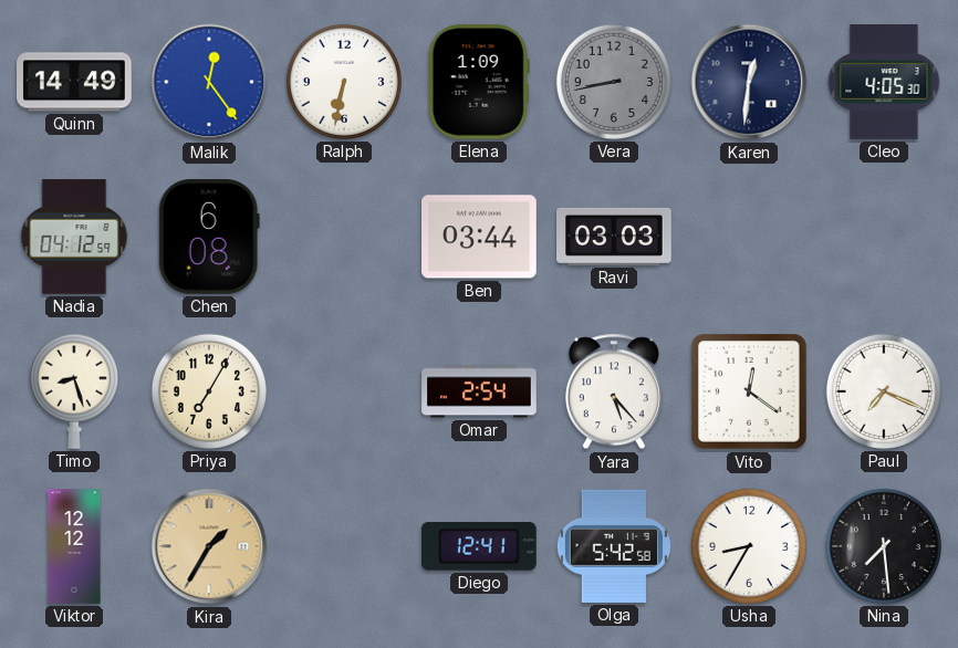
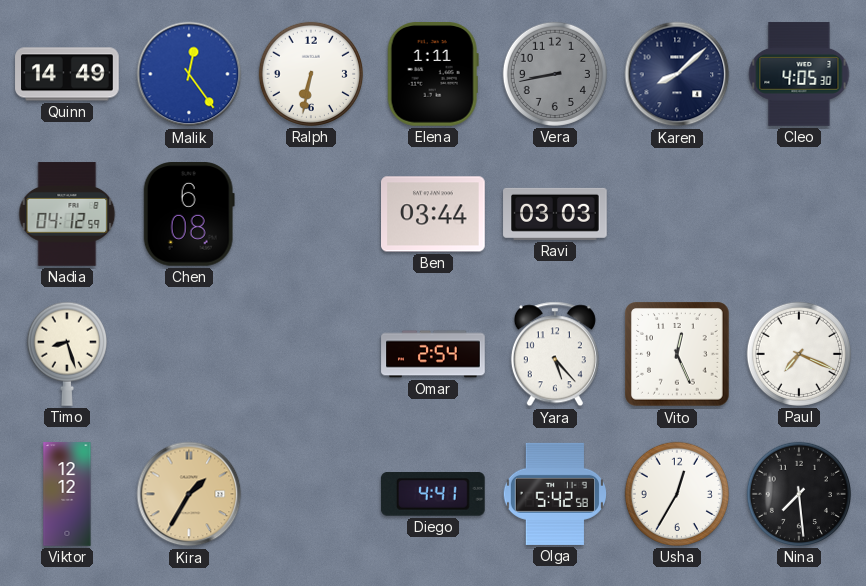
Elena: 1:09 -> 1:11 (433, 75)
Karen: 12:31 -> 8:08 (677, 74)
Priya: 7:05 -> none (209, 391)
Vito: 12:21 -> 12:26 (677, 354)
Diego: 12:41 -> 4:41 (433, 495)
Usha: 8:35 -> 12:35 (677, 494)
